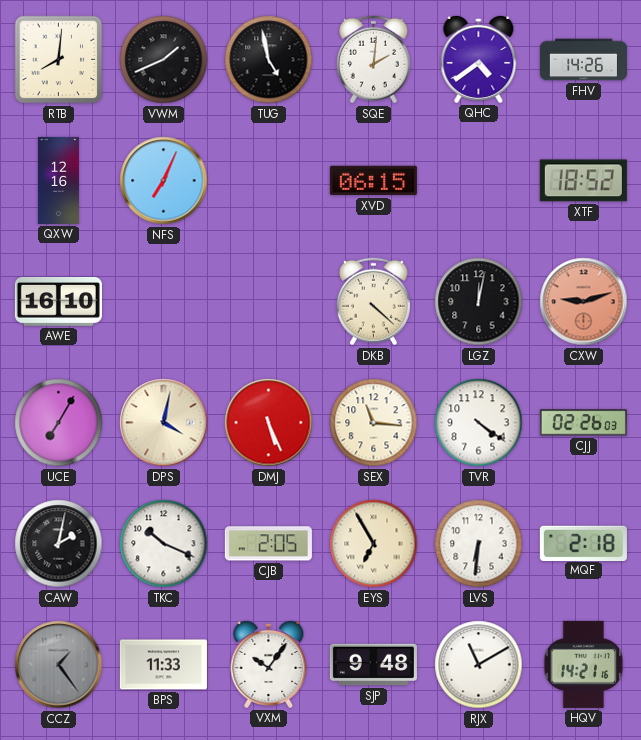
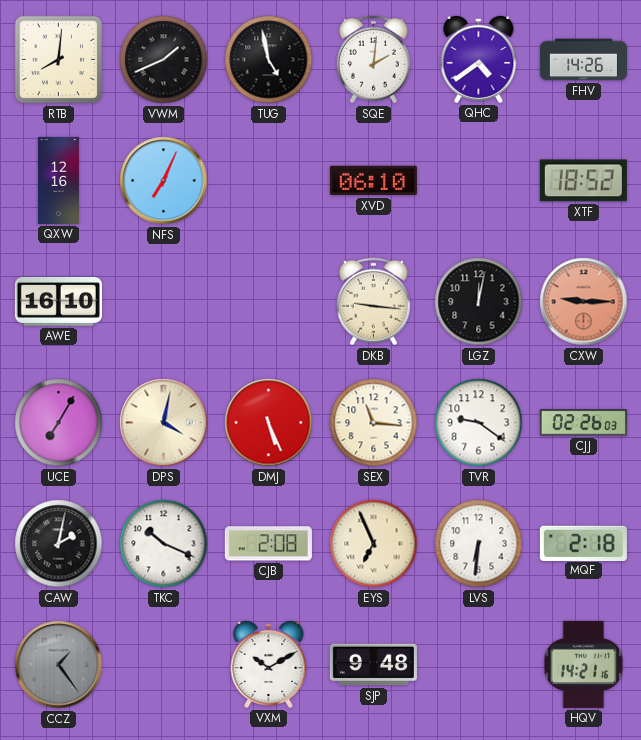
XVD: 06:15 -> 06:10 (373, 181)
DKB: 4:22 -> 9:16 (373, 302)
CXW: 9:12 -> 9:15 (584, 302)
TVR: 4:21 -> 9:21 (479, 423)
CJB: 2:05 -> 2:08 (268, 544)
EYS: 6:55 -> 6:56 (374, 544)
BPS: 11:33 -> none (163, 665)
VXM: 10:06 -> 10:10 (269, 664)
RJX: 11:10 -> none (479, 665)
